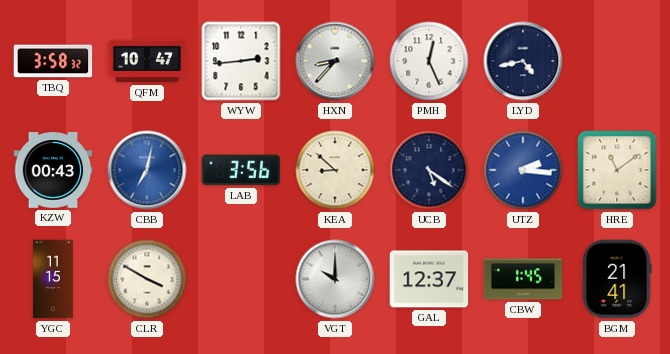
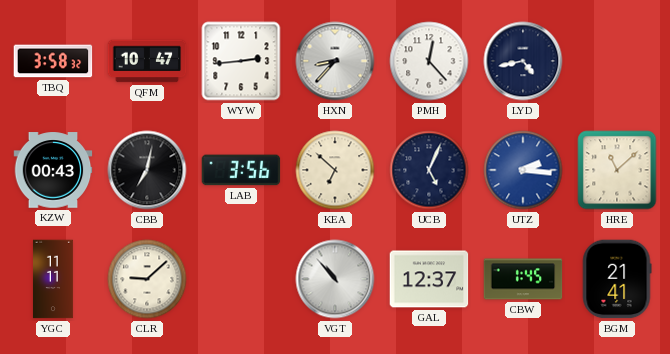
PMH: 12:26 -> 12:23 (429, 61)
CBB dial: blue -> black (147, 170)
KEA: 8:52 -> 6:52 (335, 170)
UCB: 5:21 -> 5:04 (429, 170)
HRE: 11:09 -> 11:08 (617, 170)
YGC: 11:15 -> 11:11 (53, 279)
CLR: 3:50 -> 9:08 (147, 279)
VGT: 10:00 -> 10:53 (335, 279)
